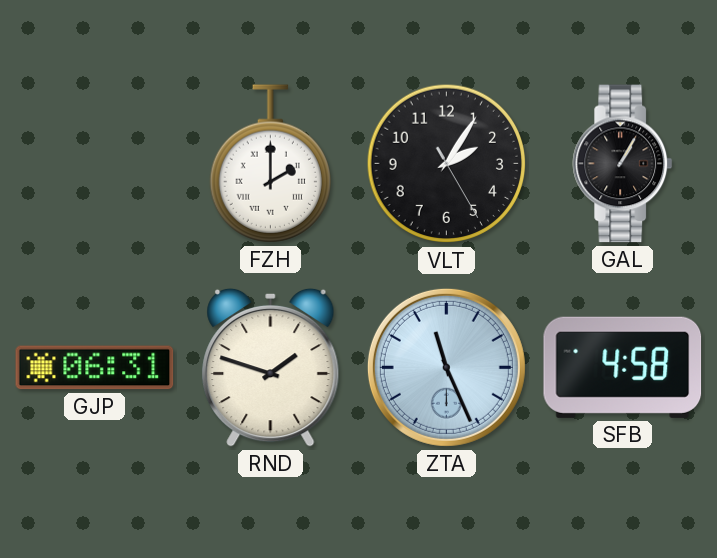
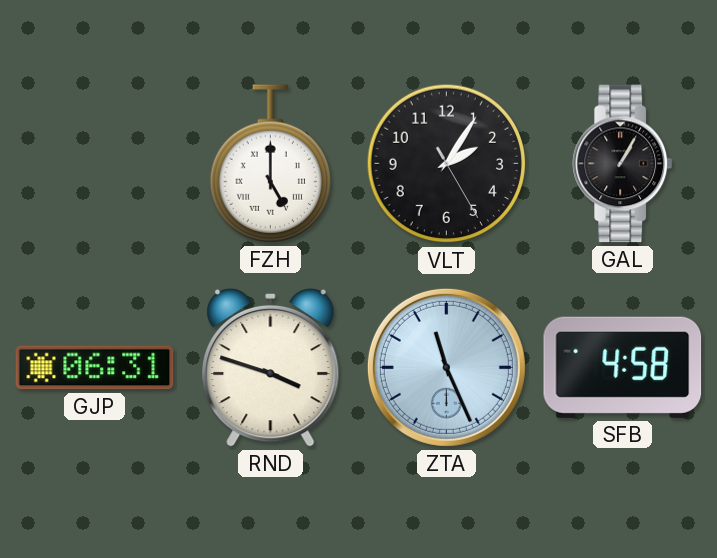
FZH: 2:00 -> 5:00 (270, 164)
RND: 1:48 -> 3:48 (271, 367)
